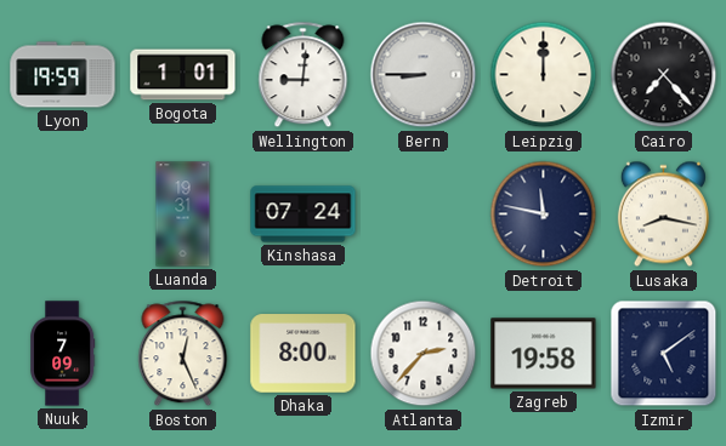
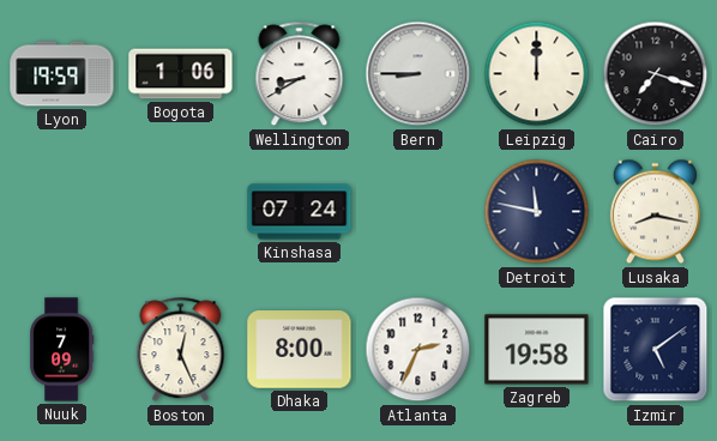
Bogota: 1:01 -> 1:06 (181, 74)
Wellington: 9:01 -> 8:40 (300, 74)
Cairo: 7:23 -> 7:18 (656, 74)
Luanda: 19:31 -> none (183, 215)
Atlanta: 2:37 -> 2:34 (418, 350)
